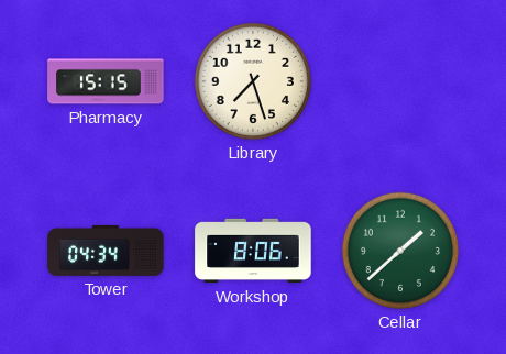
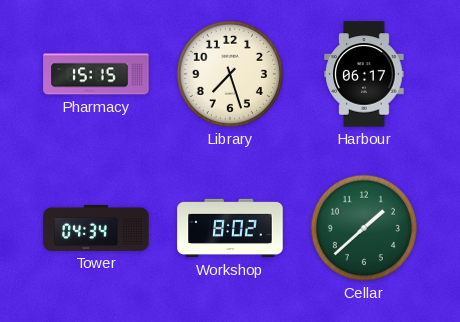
Harbour: none -> 06:17 (364, 74)
Workshop: 8:06 -> 8:02 (230, 228)
